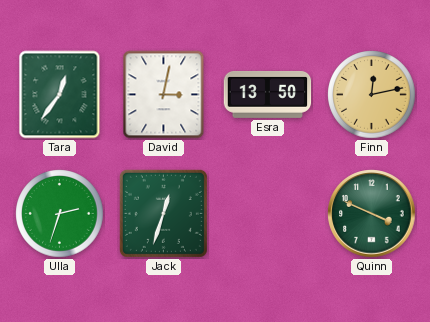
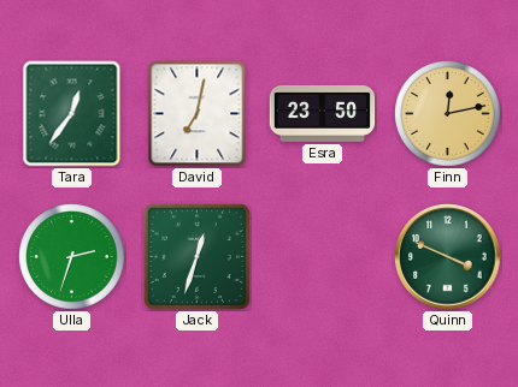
David: 3:02 -> 7:02 (198, 114)
Esra: 13:50 -> 23:50 (323, 113)
